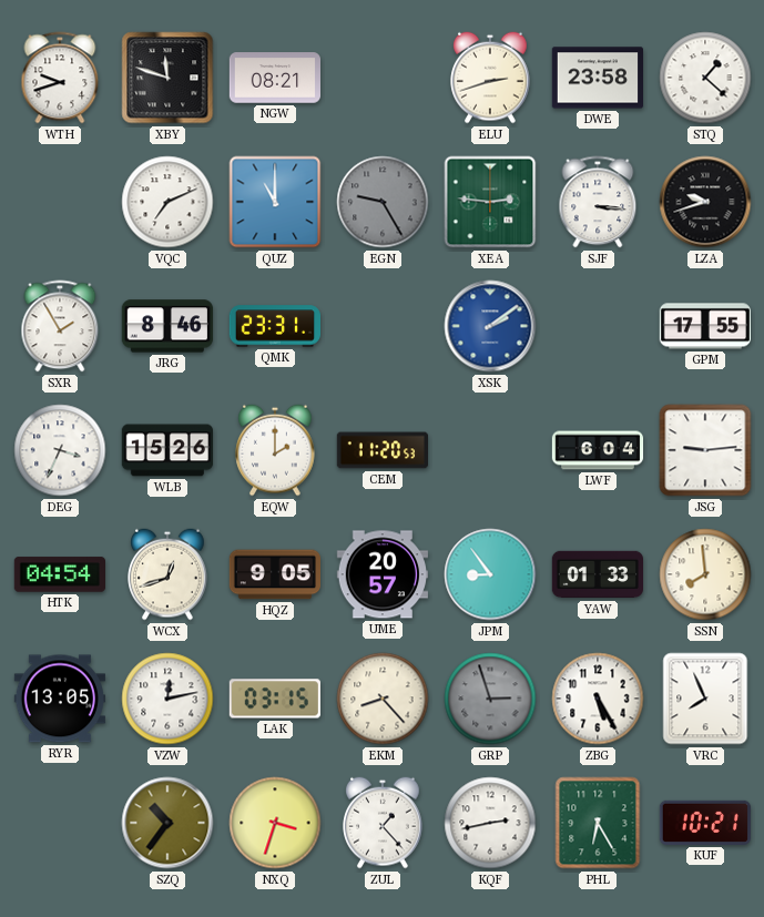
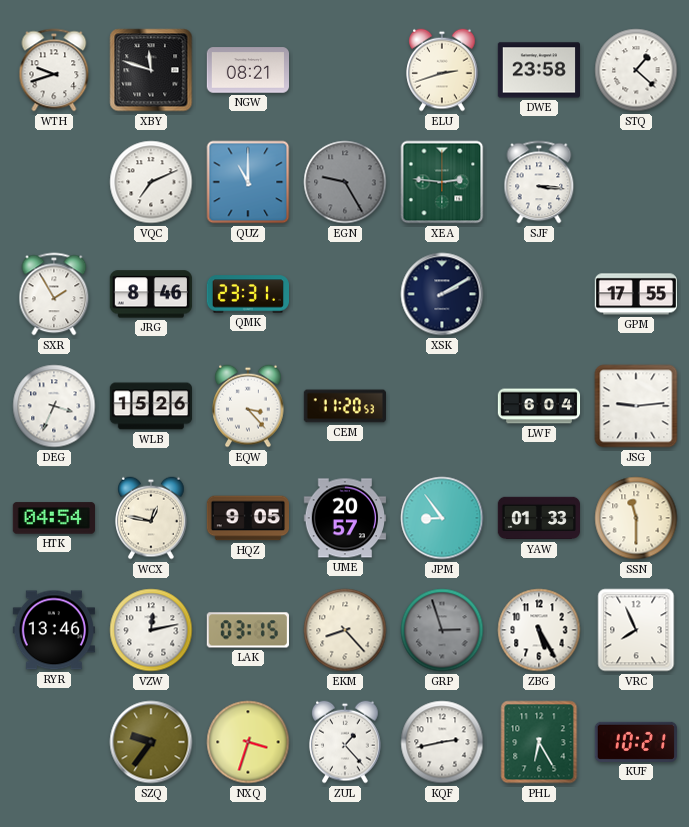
LZA: 9:42 -> none (705, 202)
XSK: 2:09 -> 2:10 (442, 294)
XSK dial: blue -> navy (442, 294)
EQW: 2:00 -> 3:23 (248, 406)
WCX: 12:42 -> 12:47 (151, 518)
SSN: 7:59 -> 11:30 (636, 518)
RYR: 13:05 -> 13:46 (53, 630)
SZQ: 10:36 -> 9:36 (151, 742)
